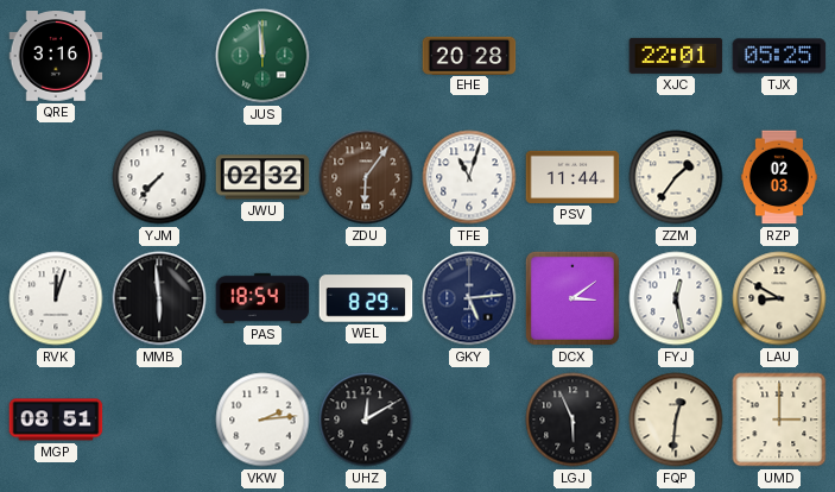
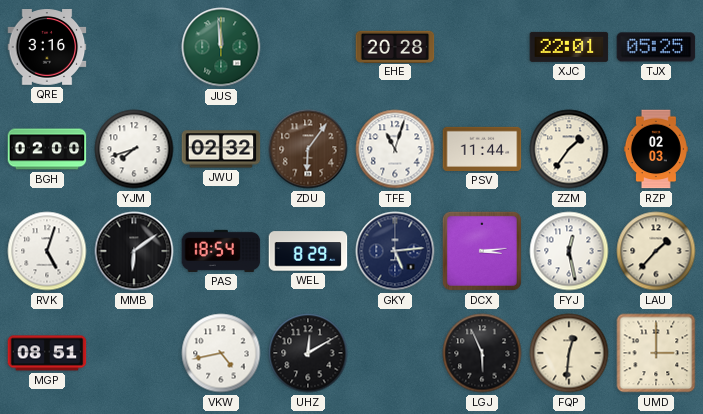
BGH: none -> 02:00 (47, 149)
YJM: 7:37 -> 7:42 (134, 149)
RVK: 12:03 -> 5:03 (47, 251)
MMB: 5:59 -> 6:09 (134, 251)
DCX: 3:09 -> 3:14 (482, 251)
LAU: 8:50 -> 1:37 (656, 251)
VKW: 2:14 -> 4:43 (221, 353)
